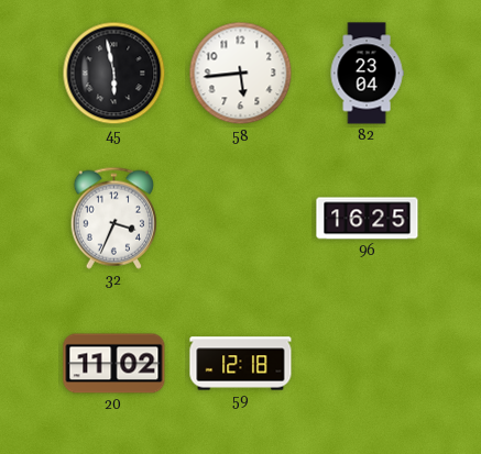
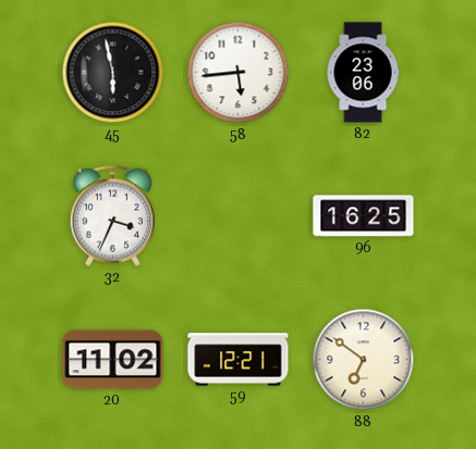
82: 23:04 -> 23:06 (363, 73)
59: 12:18 -> 12:21 (239, 360)
88: none -> 6:51 (364, 360)
